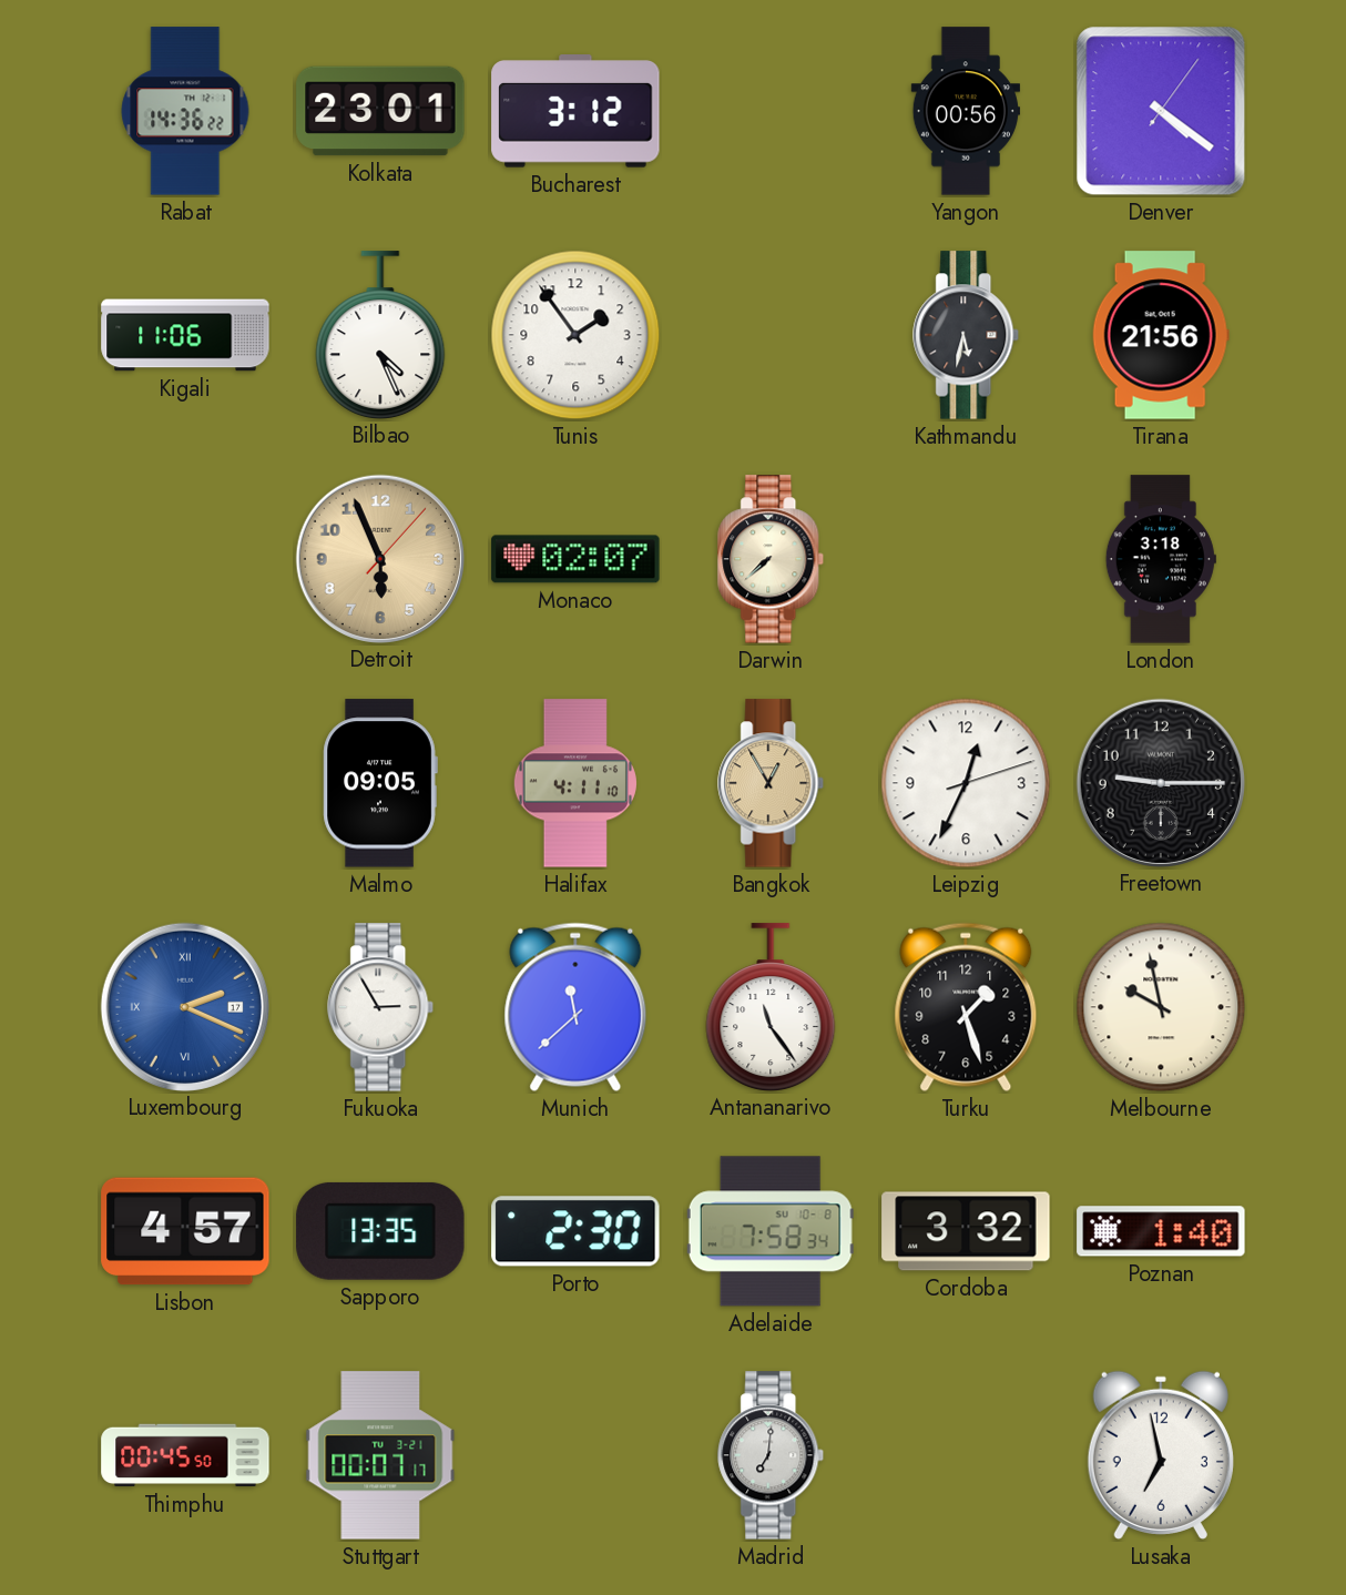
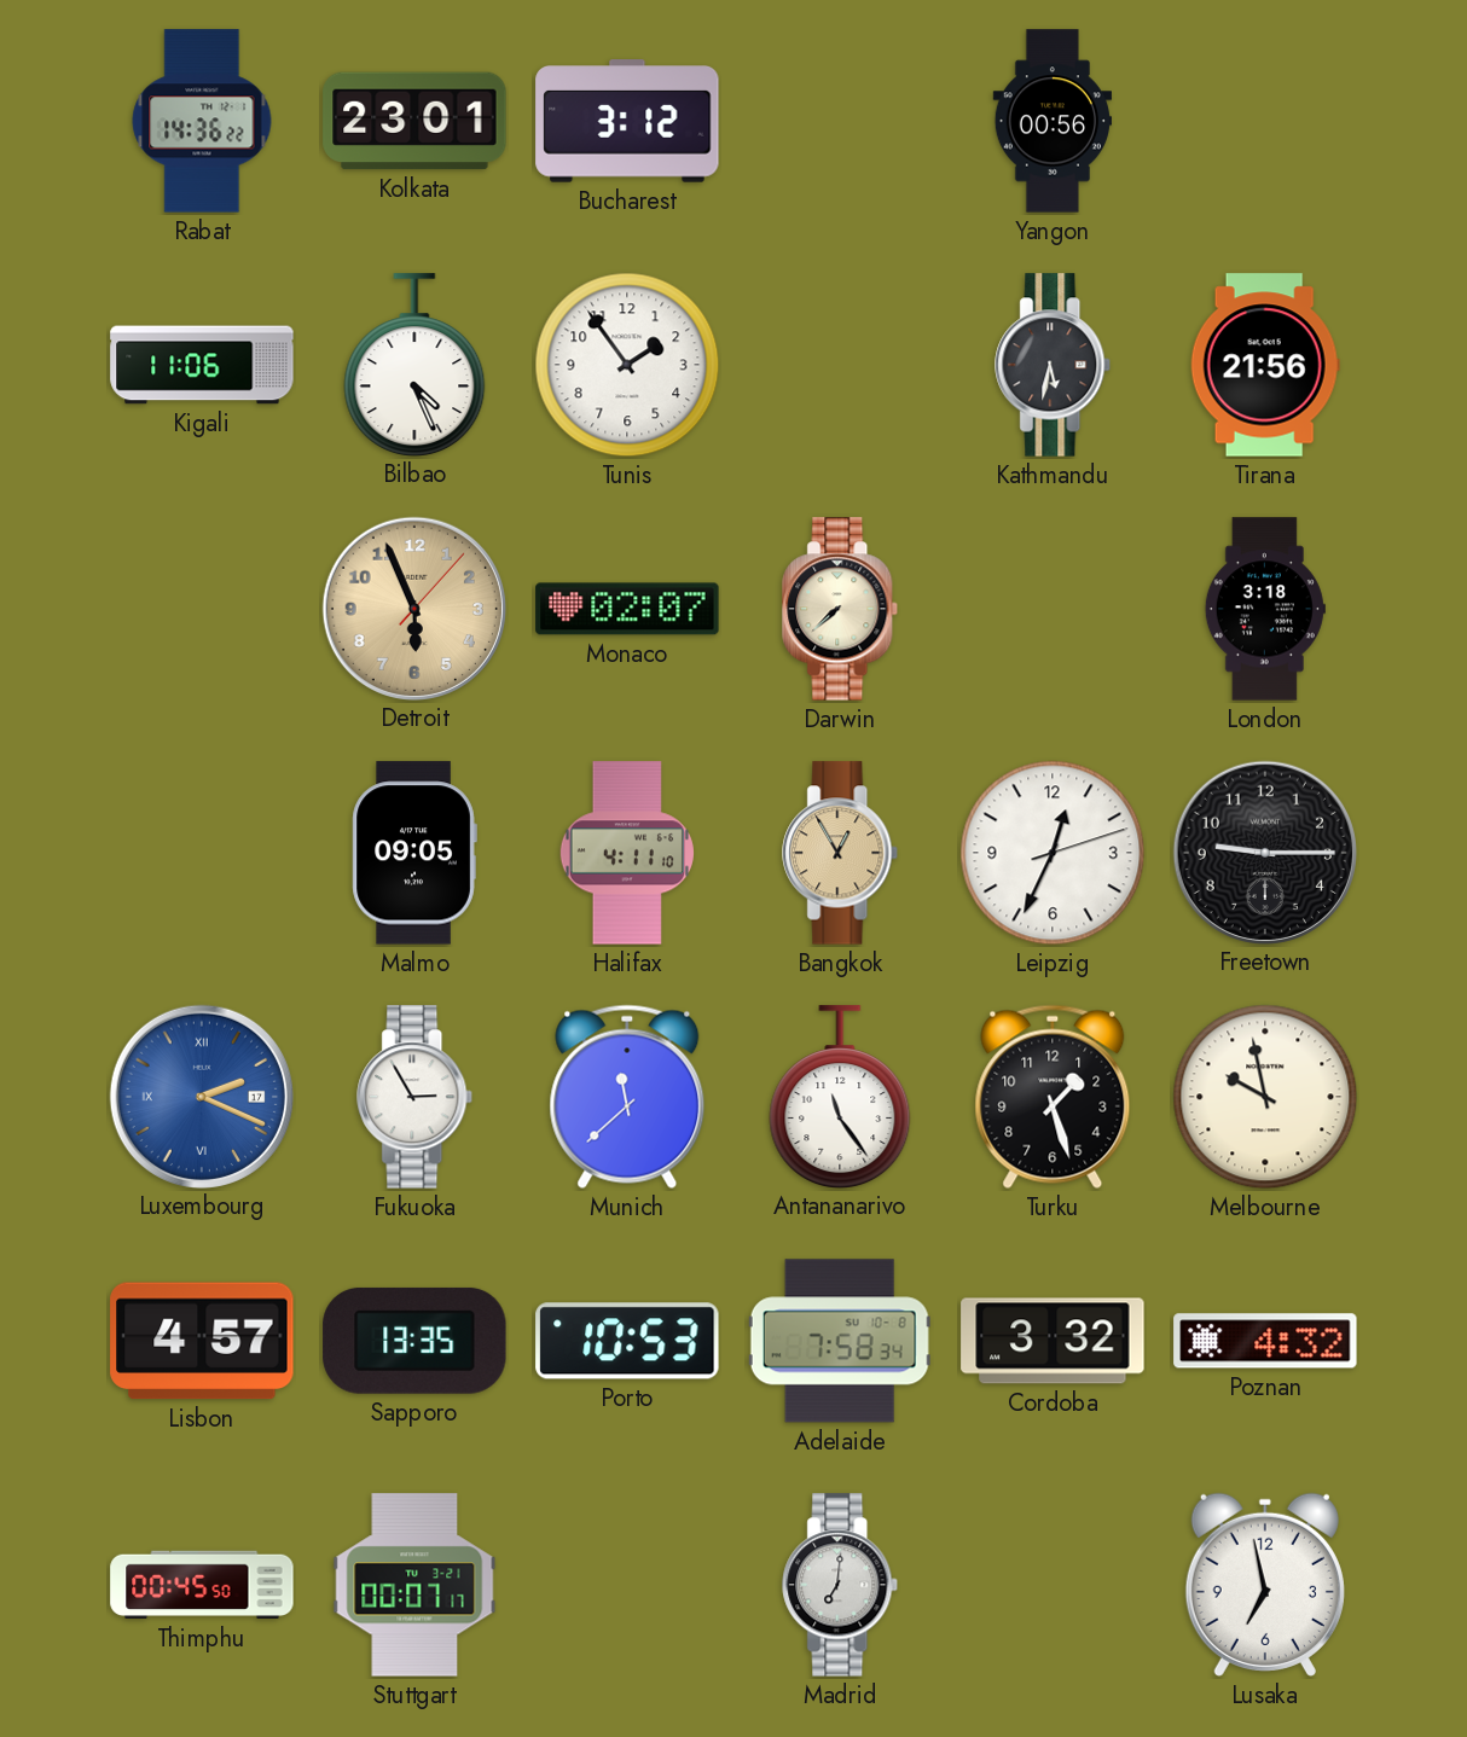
Denver: 4:21 -> none (1161, 111)
Porto: 2:30 -> 10:53 (627, 1341)
Poznan: 1:40 -> 4:32 (1265, 1341)
